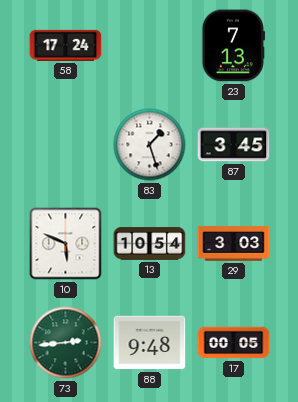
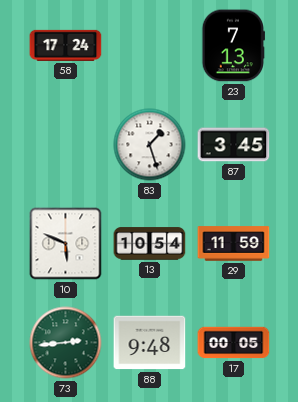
29: 3:03 -> 11:59 (234, 244)
